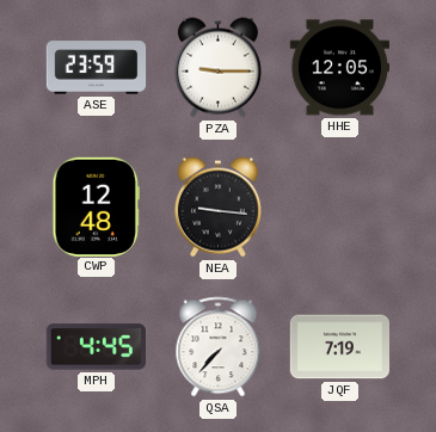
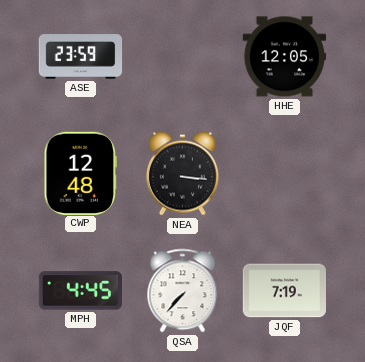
PZA: 9:15 -> none (217, 68)
NEA: 9:16 -> 3:16 (182, 174)
